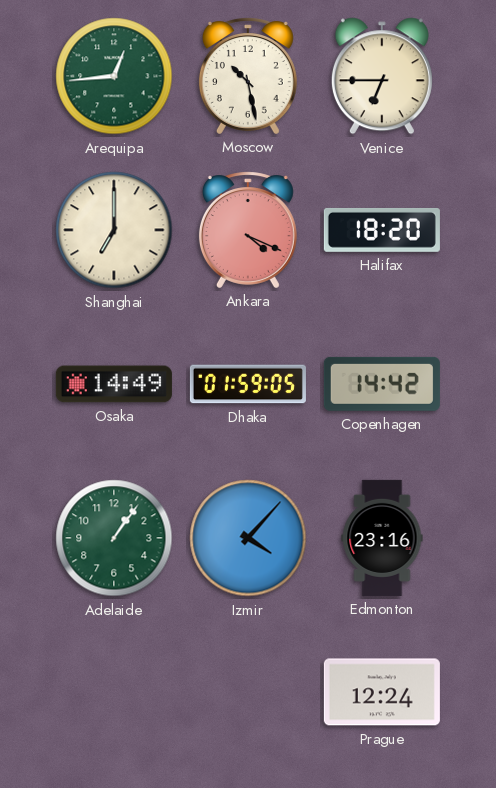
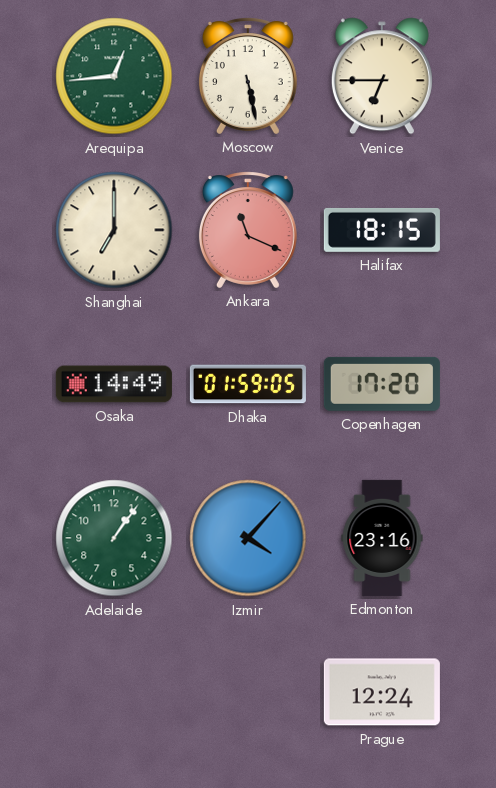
Moscow: 10:28 -> 5:28 (248, 76)
Ankara: 4:19 -> 11:19 (248, 230)
Halifax: 18:20 -> 18:15 (382, 230)
Copenhagen: 14:42 -> 17:20 (382, 384)
